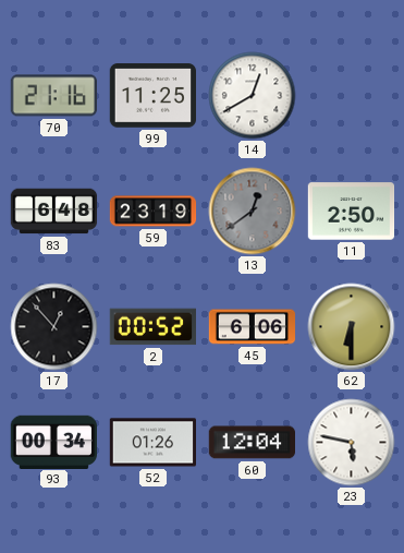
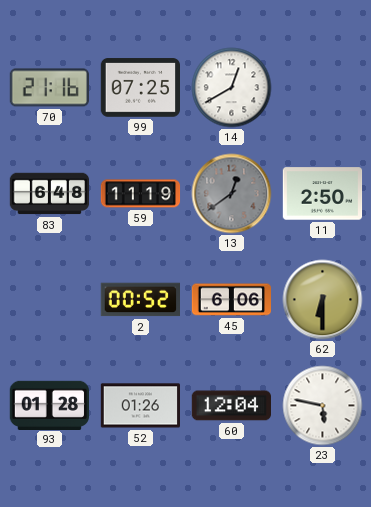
99: 11:25 -> 07:25 (140, 88)
59: 23:19 -> 11:19 (141, 194)
17: 12:53 -> none (54, 327)
93: 00:34 -> 01:28 (49, 405)
